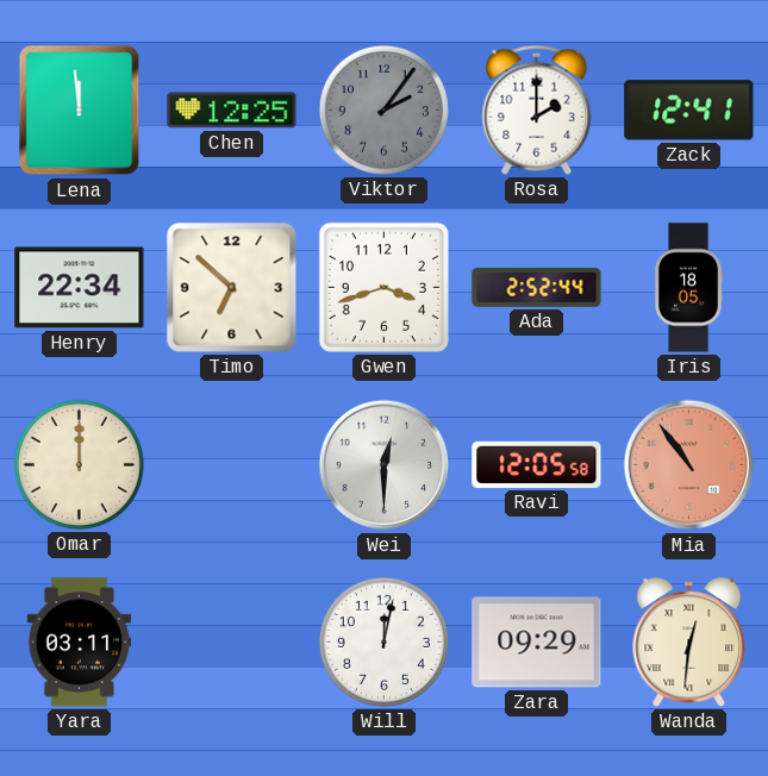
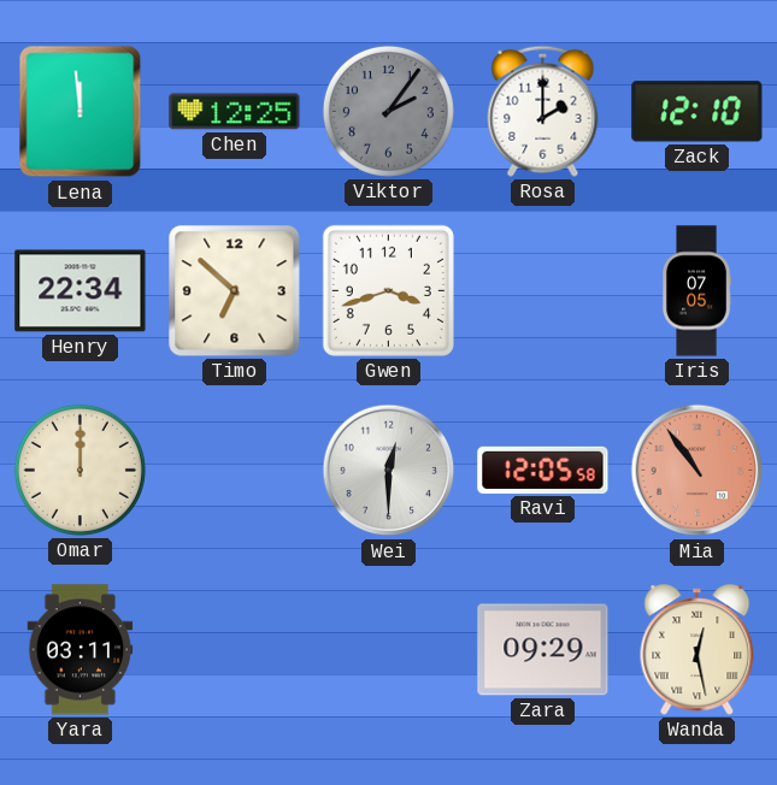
Zack: 12:41 -> 12:10 (697, 112)
Ada: 2:52 -> none (537, 287)
Iris: 18:05 -> 07:05 (696, 291)
Will: 12:02 -> none (383, 642)
Wanda: 12:31 -> 12:28 (697, 650)
